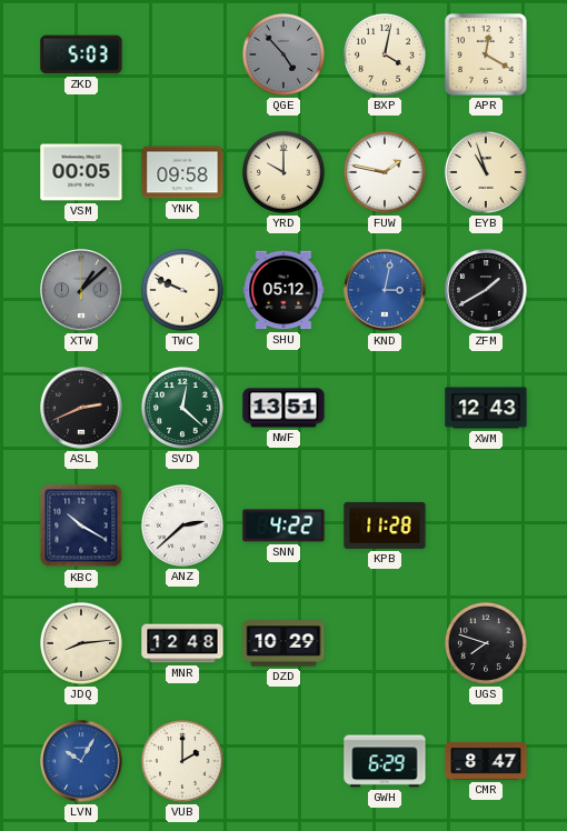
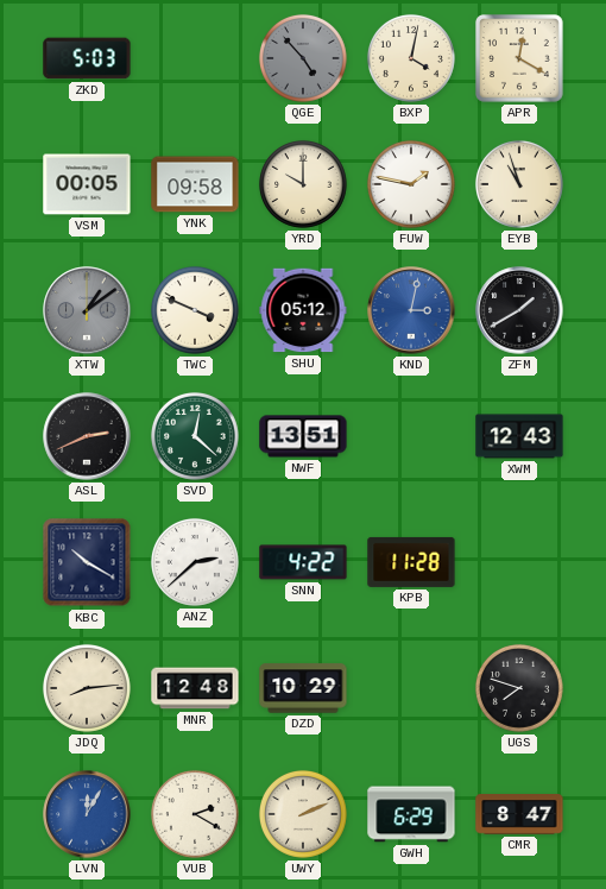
XTW: 1:08 -> 1:09 (87, 310)
TWC: 9:49 -> 3:49 (195, 310)
LVN: 10:05 -> 12:05 (87, 814)
VUB: 2:00 -> 2:20 (195, 814)
UWY: none -> 2:11 (303, 814)
